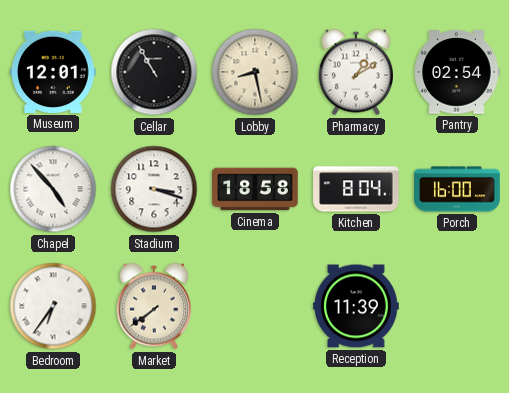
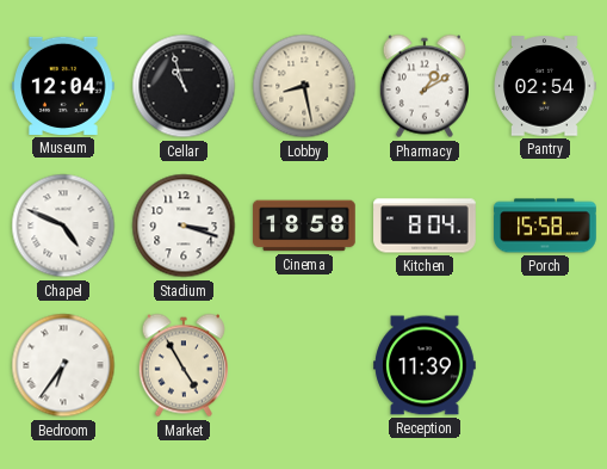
Museum: 12:01 -> 12:04 (64, 86)
Cellar: 10:55 -> 10:57 (184, 86)
Chapel: 4:53 -> 4:49 (63, 226)
Porch: 16:00 -> 15:58 (545, 226)
Market: 7:39 -> 4:55 (182, 365)
